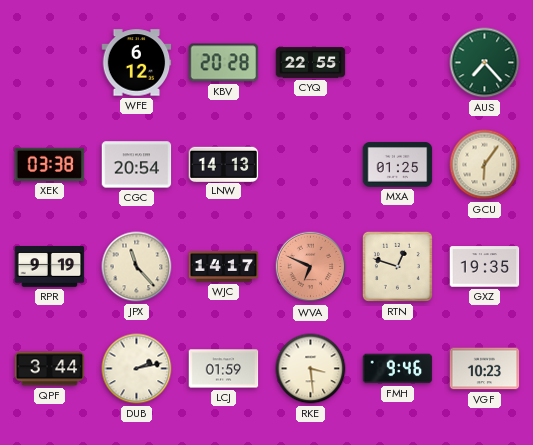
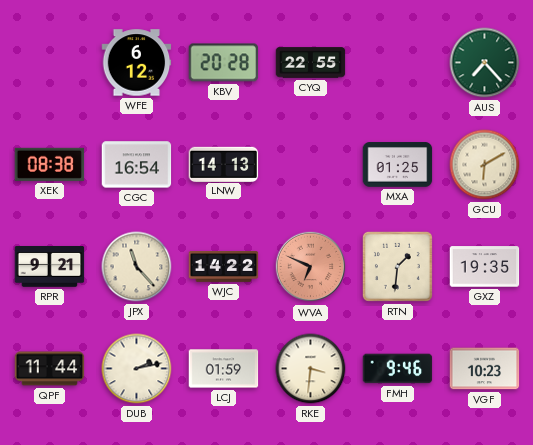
XEK: 03:38 -> 08:38 (50, 164)
CGC: 20:54 -> 16:54 (137, 165)
GCU: 6:06 -> 6:10 (485, 165)
RPR: 9:19 -> 9:21 (50, 267)
WJC: 14:17 -> 14:22 (224, 267)
RTN: 12:48 -> 1:31 (397, 266)
QPF: 3:44 -> 11:44 (50, 369)
RKE: 3:29 -> 3:31 (311, 369)
